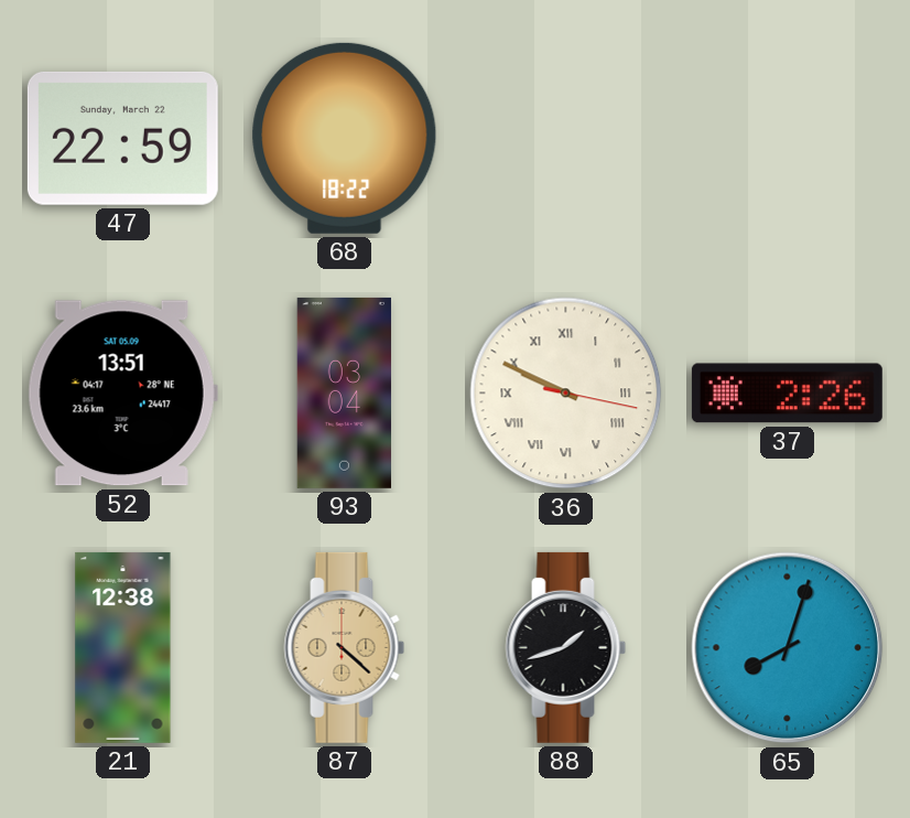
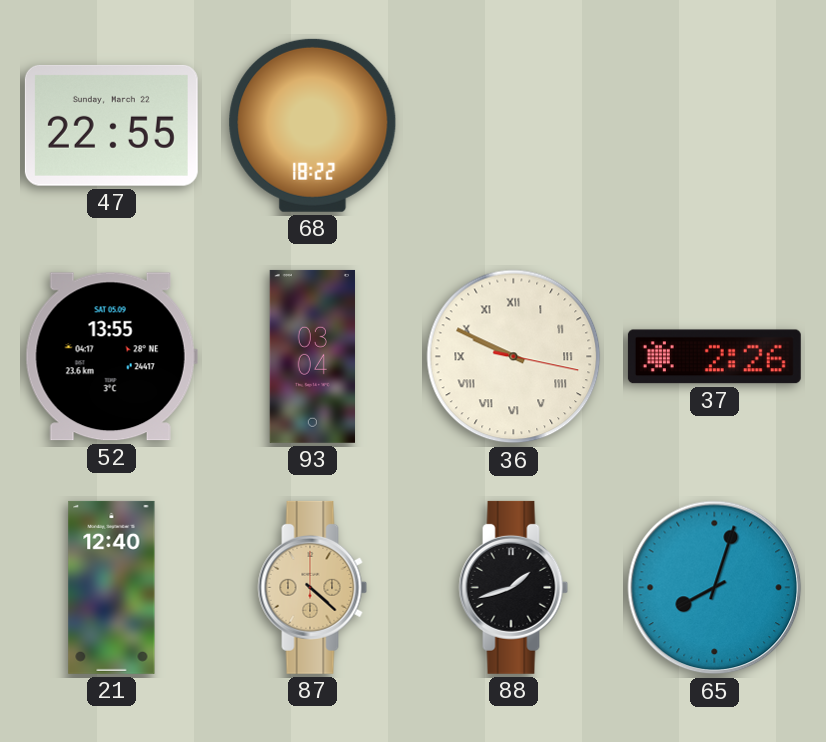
47: 22:59 -> 22:55 (111, 125)
52: 13:51 -> 13:55 (111, 357)
21: 12:38 -> 12:40 (112, 587)
